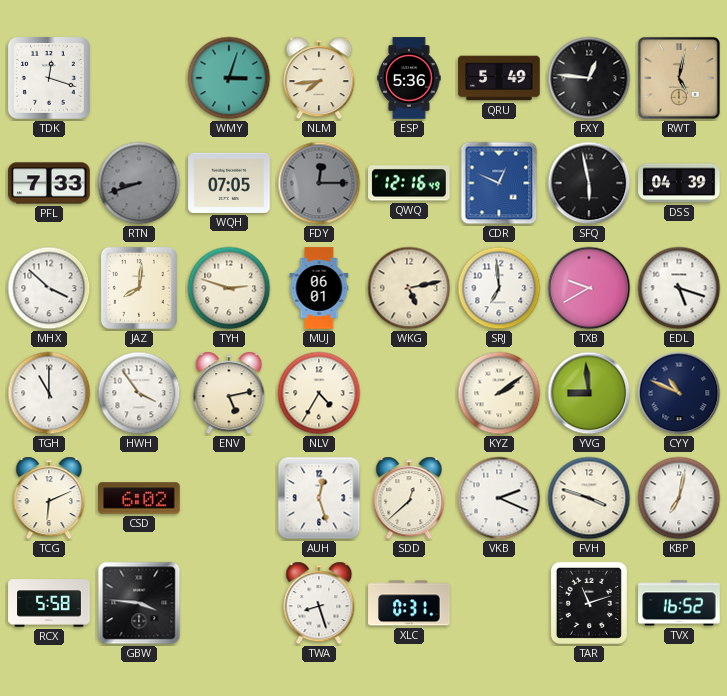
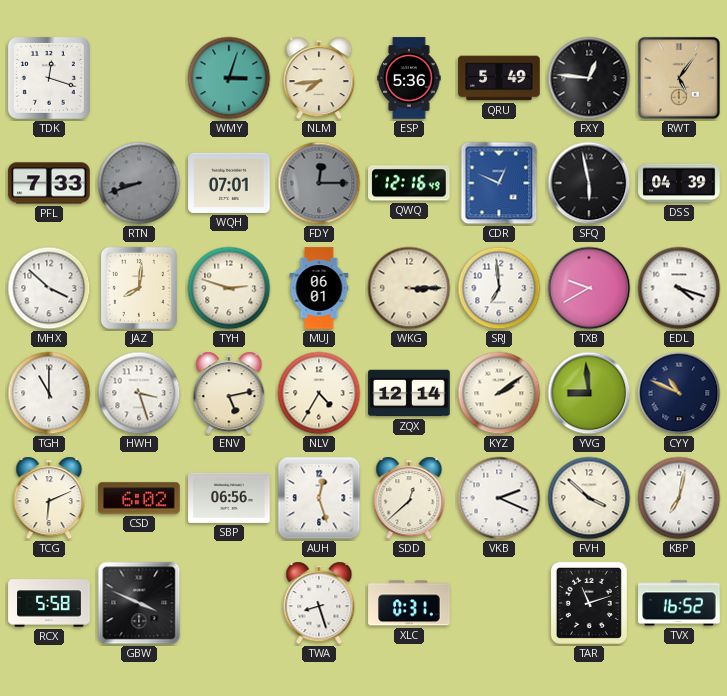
RWT: 5:02 -> 5:06 (679, 78)
WQH: 07:05 -> 07:01 (229, 183)
WKG: 5:13 -> 3:15 (409, 288)
EDL: 5:18 -> 4:18 (679, 288)
HWH: 3:54 -> 3:27 (139, 393)
ZQX: none -> 12:14 (409, 393)
SBP: none -> 06:56 (229, 498)
FVH: 3:48 -> 3:52 (589, 498)
GBW: 3:46 -> 3:49 (139, 603)
